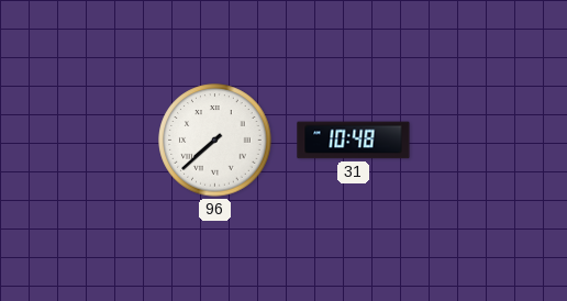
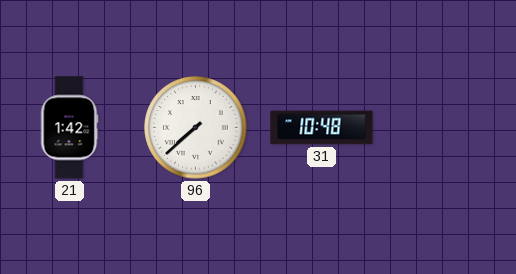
21: none -> 1:42 (69, 128)
